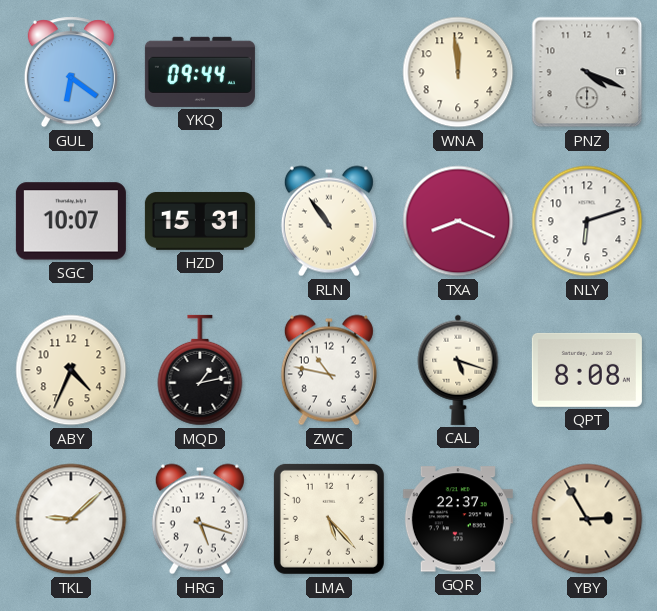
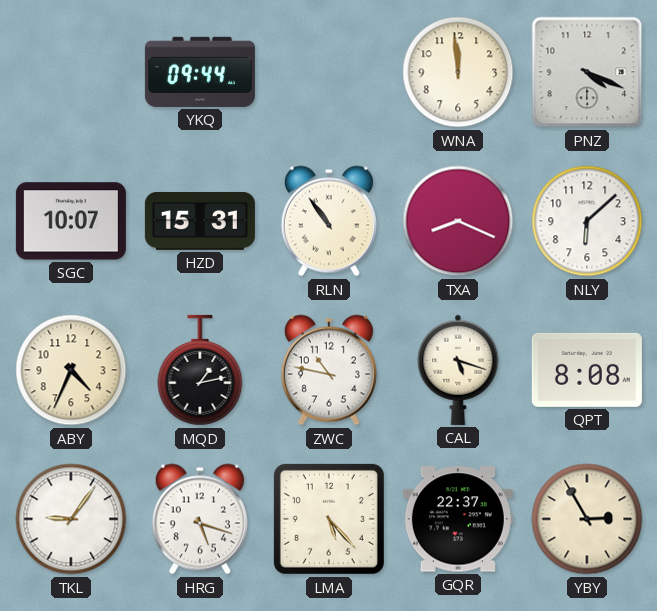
GUL: 6:21 -> none (71, 72)
NLY: 6:12 -> 6:08 (587, 221)
TKL: 9:08 -> 9:06 (71, 519)
